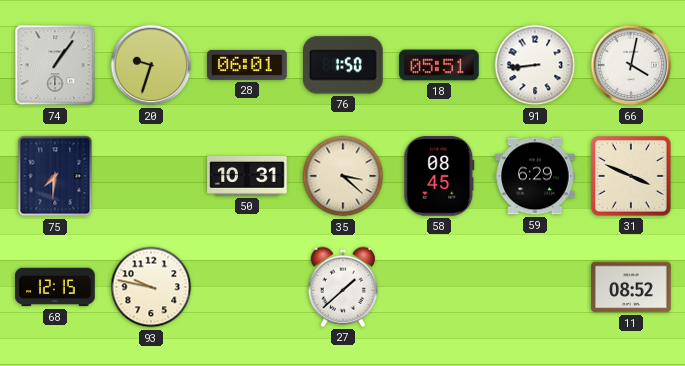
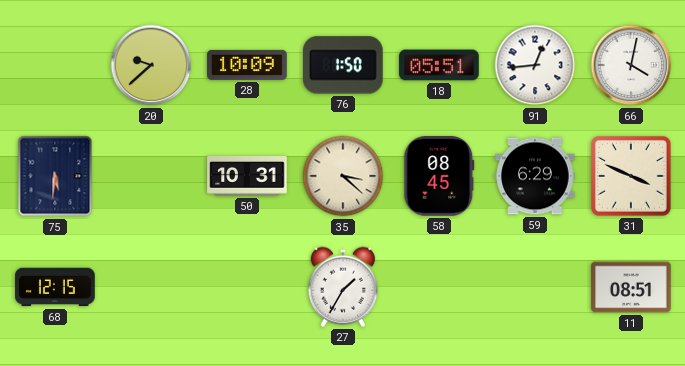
74: 1:06 -> none (55, 65)
20: 9:33 -> 9:38 (151, 65)
28: 06:01 -> 10:09 (247, 65)
91: 8:44 -> 12:44 (535, 65)
75: 7:31 -> 5:31 (55, 176)
93: 9:47 -> none (151, 287)
27: 1:38 -> 1:35 (343, 287)
11: 08:52 -> 08:51 (631, 287)
